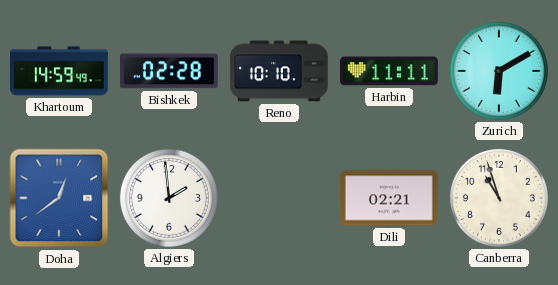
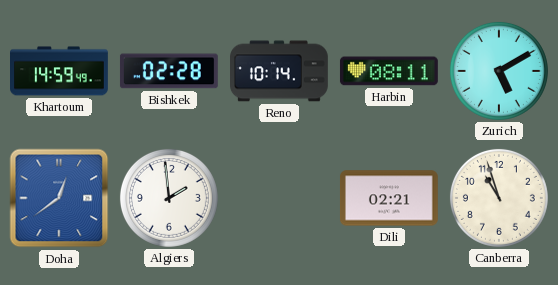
Reno: 10:10 -> 10:14 (280, 71)
Harbin: 11:11 -> 08:11 (389, 71)
Zurich: 6:10 -> 5:10 (499, 71)
